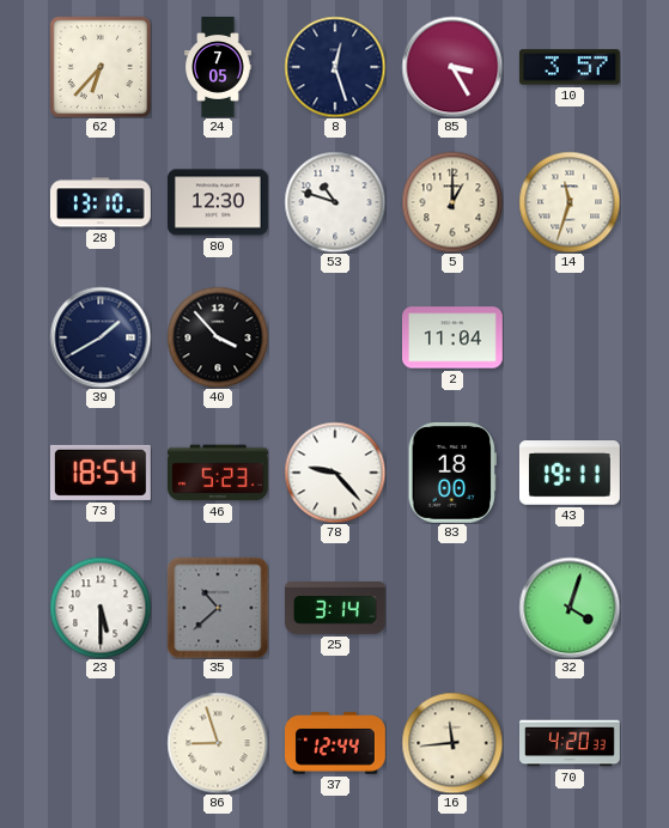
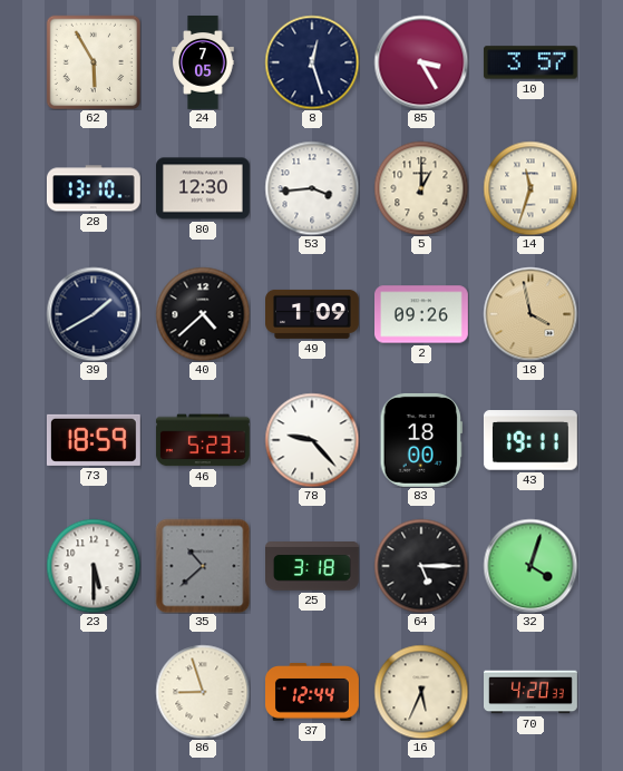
62: 6:37 -> 5:55 (94, 62)
53: 10:48 -> 3:44 (312, 188)
40: 3:53 -> 4:38 (203, 314)
49: none -> 1:09 (313, 314)
2: 11:04 -> 09:26 (422, 314)
18: none -> 3:58 (530, 314)
73: 18:54 -> 18:59 (94, 440)
25: 3:14 -> 3:18 (313, 566)
64: none -> 5:15 (421, 566)
16: 11:44 -> 5:34 (421, 692)
